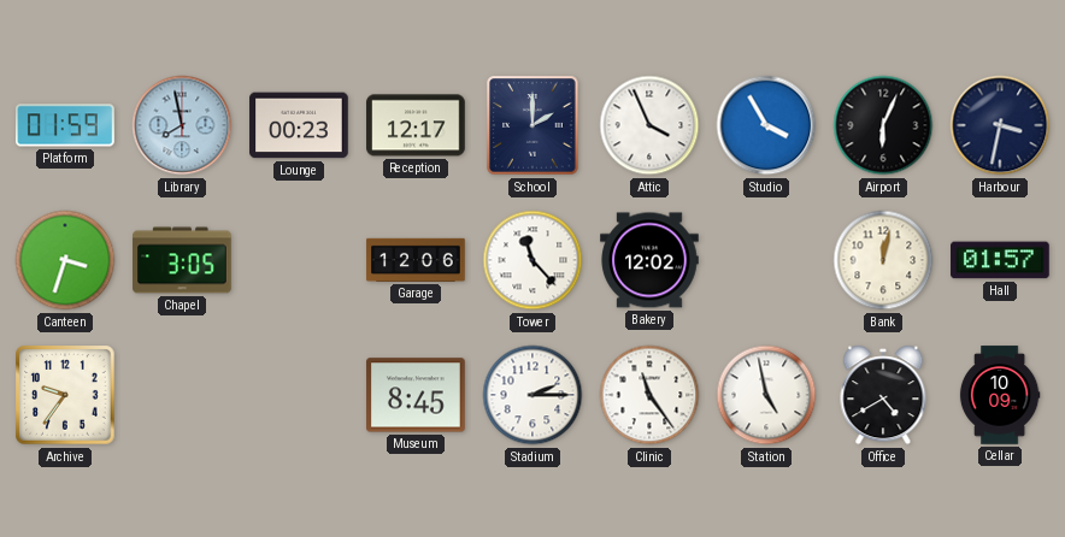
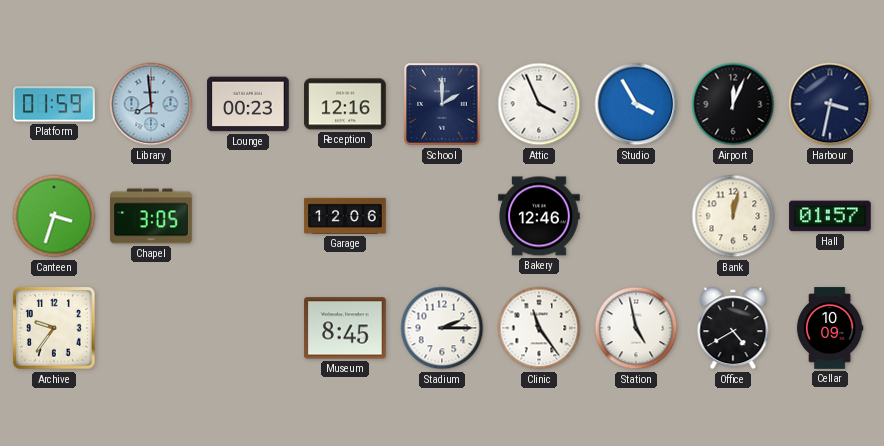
Library: 7:58 -> 7:59 (151, 104)
Reception: 12:17 -> 12:16 (345, 104)
Airport: 6:04 -> 12:04 (733, 104)
Tower: 11:23 -> none (532, 260)
Bakery: 12:02 -> 12:46 (539, 216)
